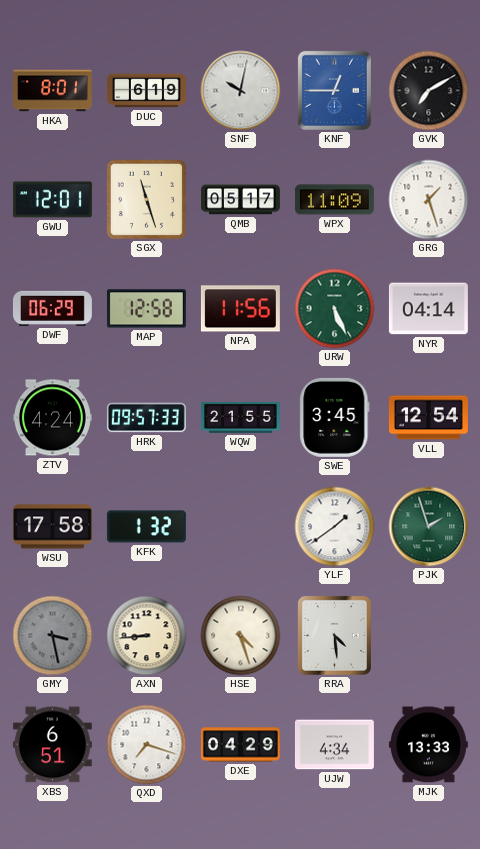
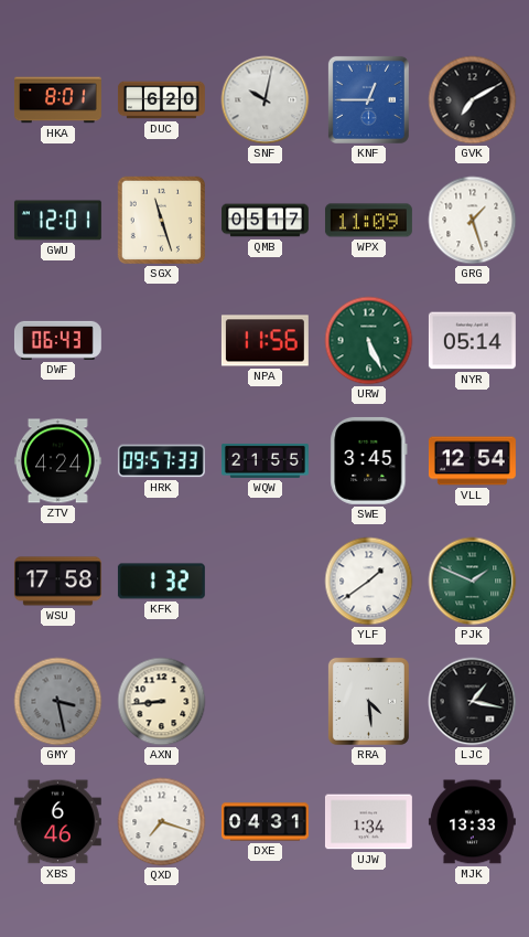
DUC: 6:19 -> 6:20 (161, 100)
DWF: 06:29 -> 06:43 (57, 340)
MAP: 12:58 -> none (146, 309)
NYR: 04:14 -> 05:14 (472, 341)
PJK: 1:57 -> 1:49 (473, 582)
HSE: 4:27 -> none (241, 636)
LJC: none -> 1:17 (473, 702)
XBS: 6:51 -> 6:46 (57, 822)
DXE: 04:29 -> 04:31 (264, 822)
UJW: 4:34 -> 1:34 (368, 822)
